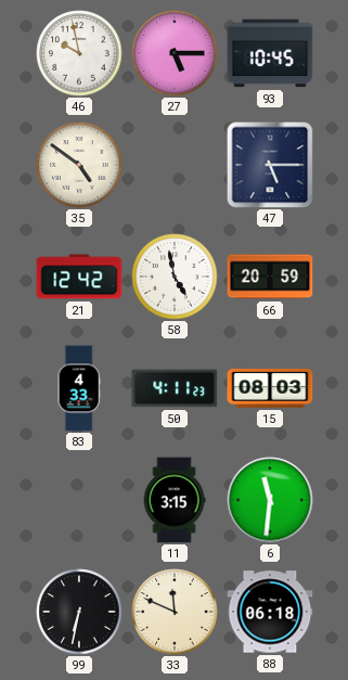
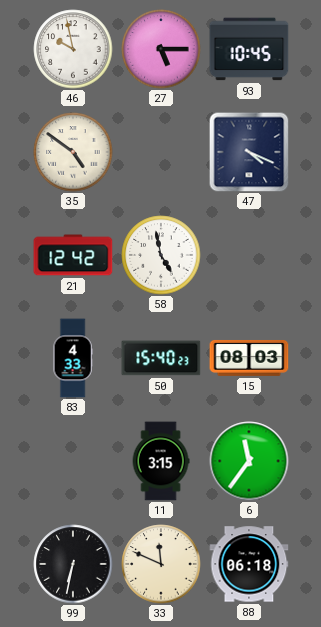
47: 5:15 -> 4:19 (249, 152)
66: 20:59 -> none (270, 277)
50: 4:11 -> 15:40 (161, 358)
6: 11:31 -> 11:36 (249, 461)
